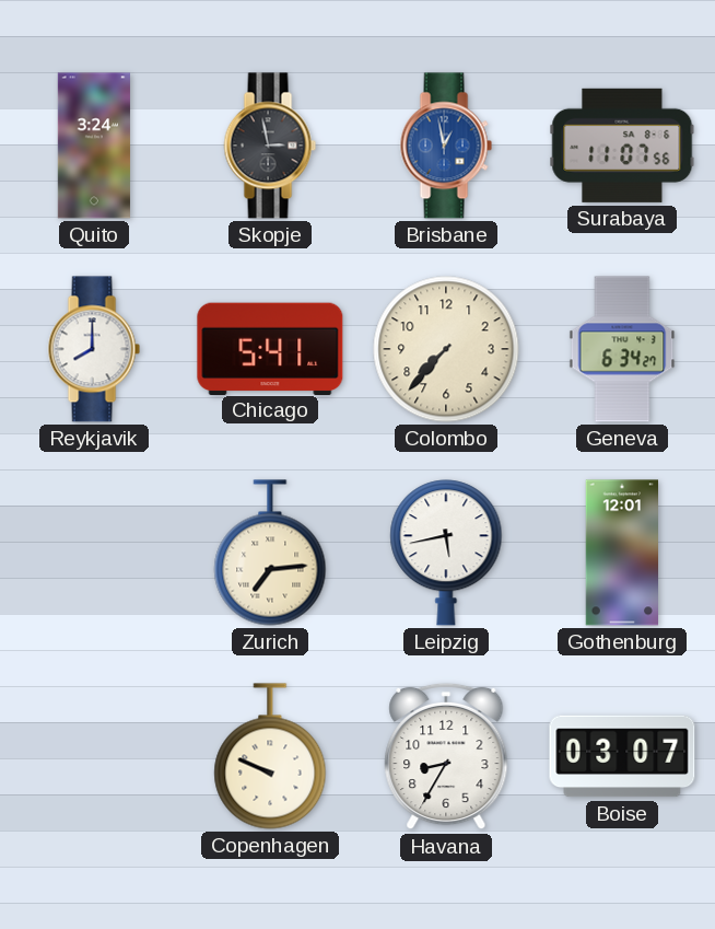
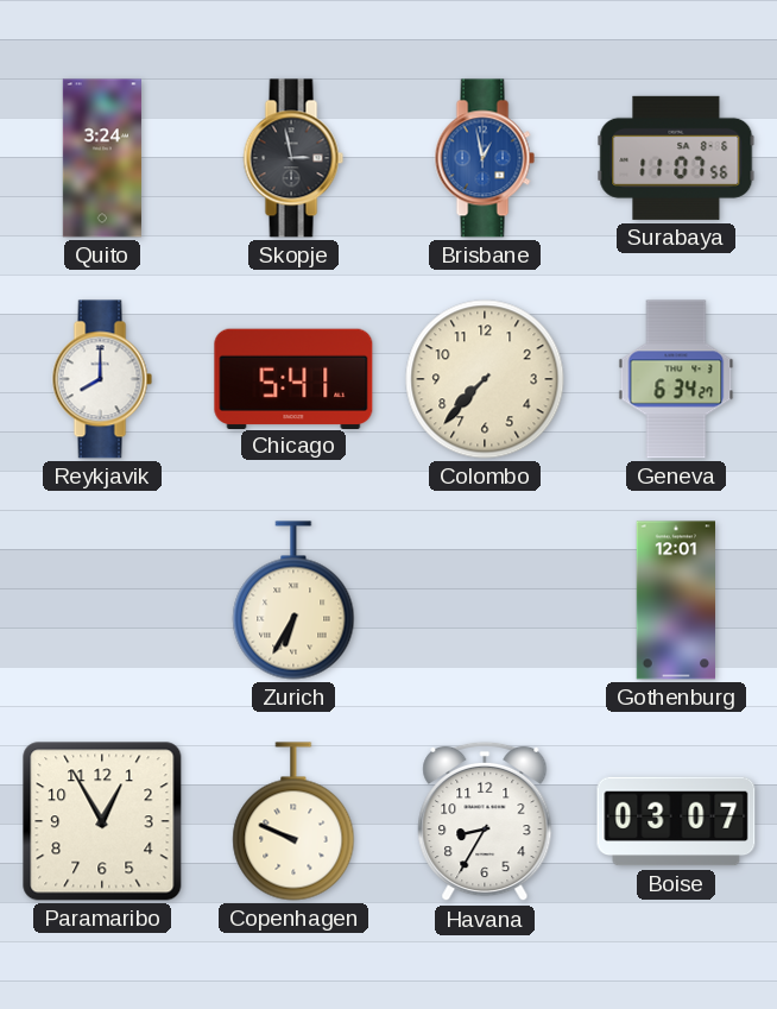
Zurich: 7:14 -> 6:35 (293, 600)
Leipzig: 5:43 -> none (446, 553)
Paramaribo: none -> 12:55 (102, 821)
